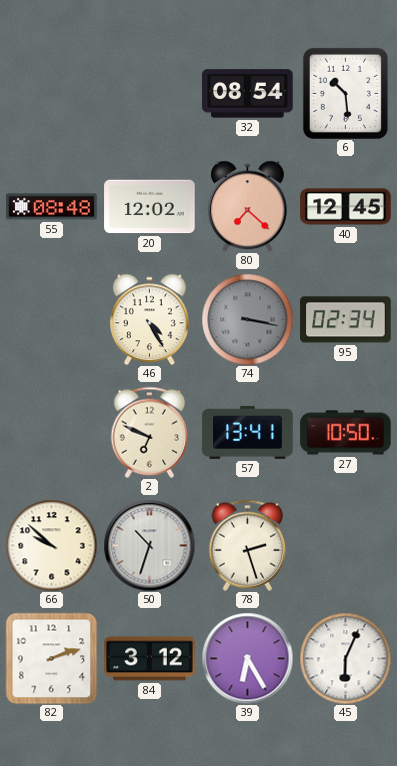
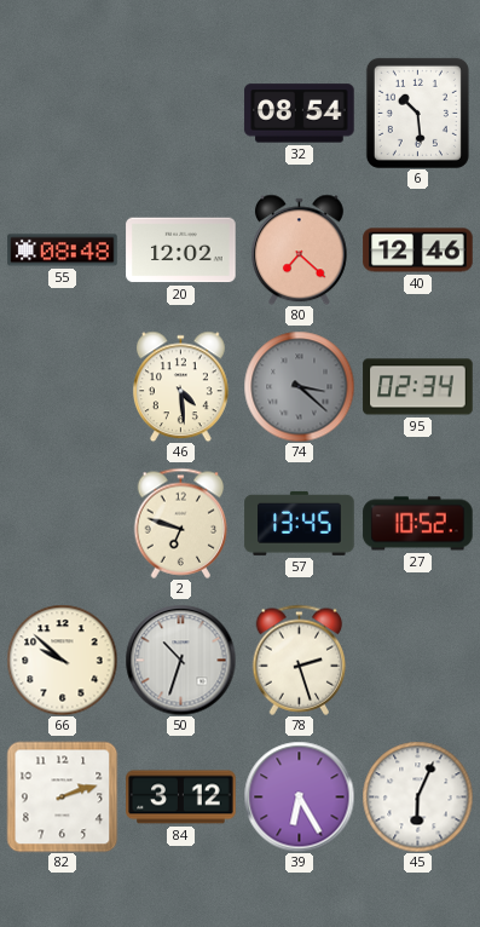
40: 12:45 -> 12:46 (418, 251)
46: 4:25 -> 4:29 (180, 386)
74: 3:17 -> 3:22 (299, 386)
2: 6:49 -> 6:48 (181, 523)
57: 13:41 -> 13:45 (300, 523)
27: 10:50 -> 10:52 (418, 524)
